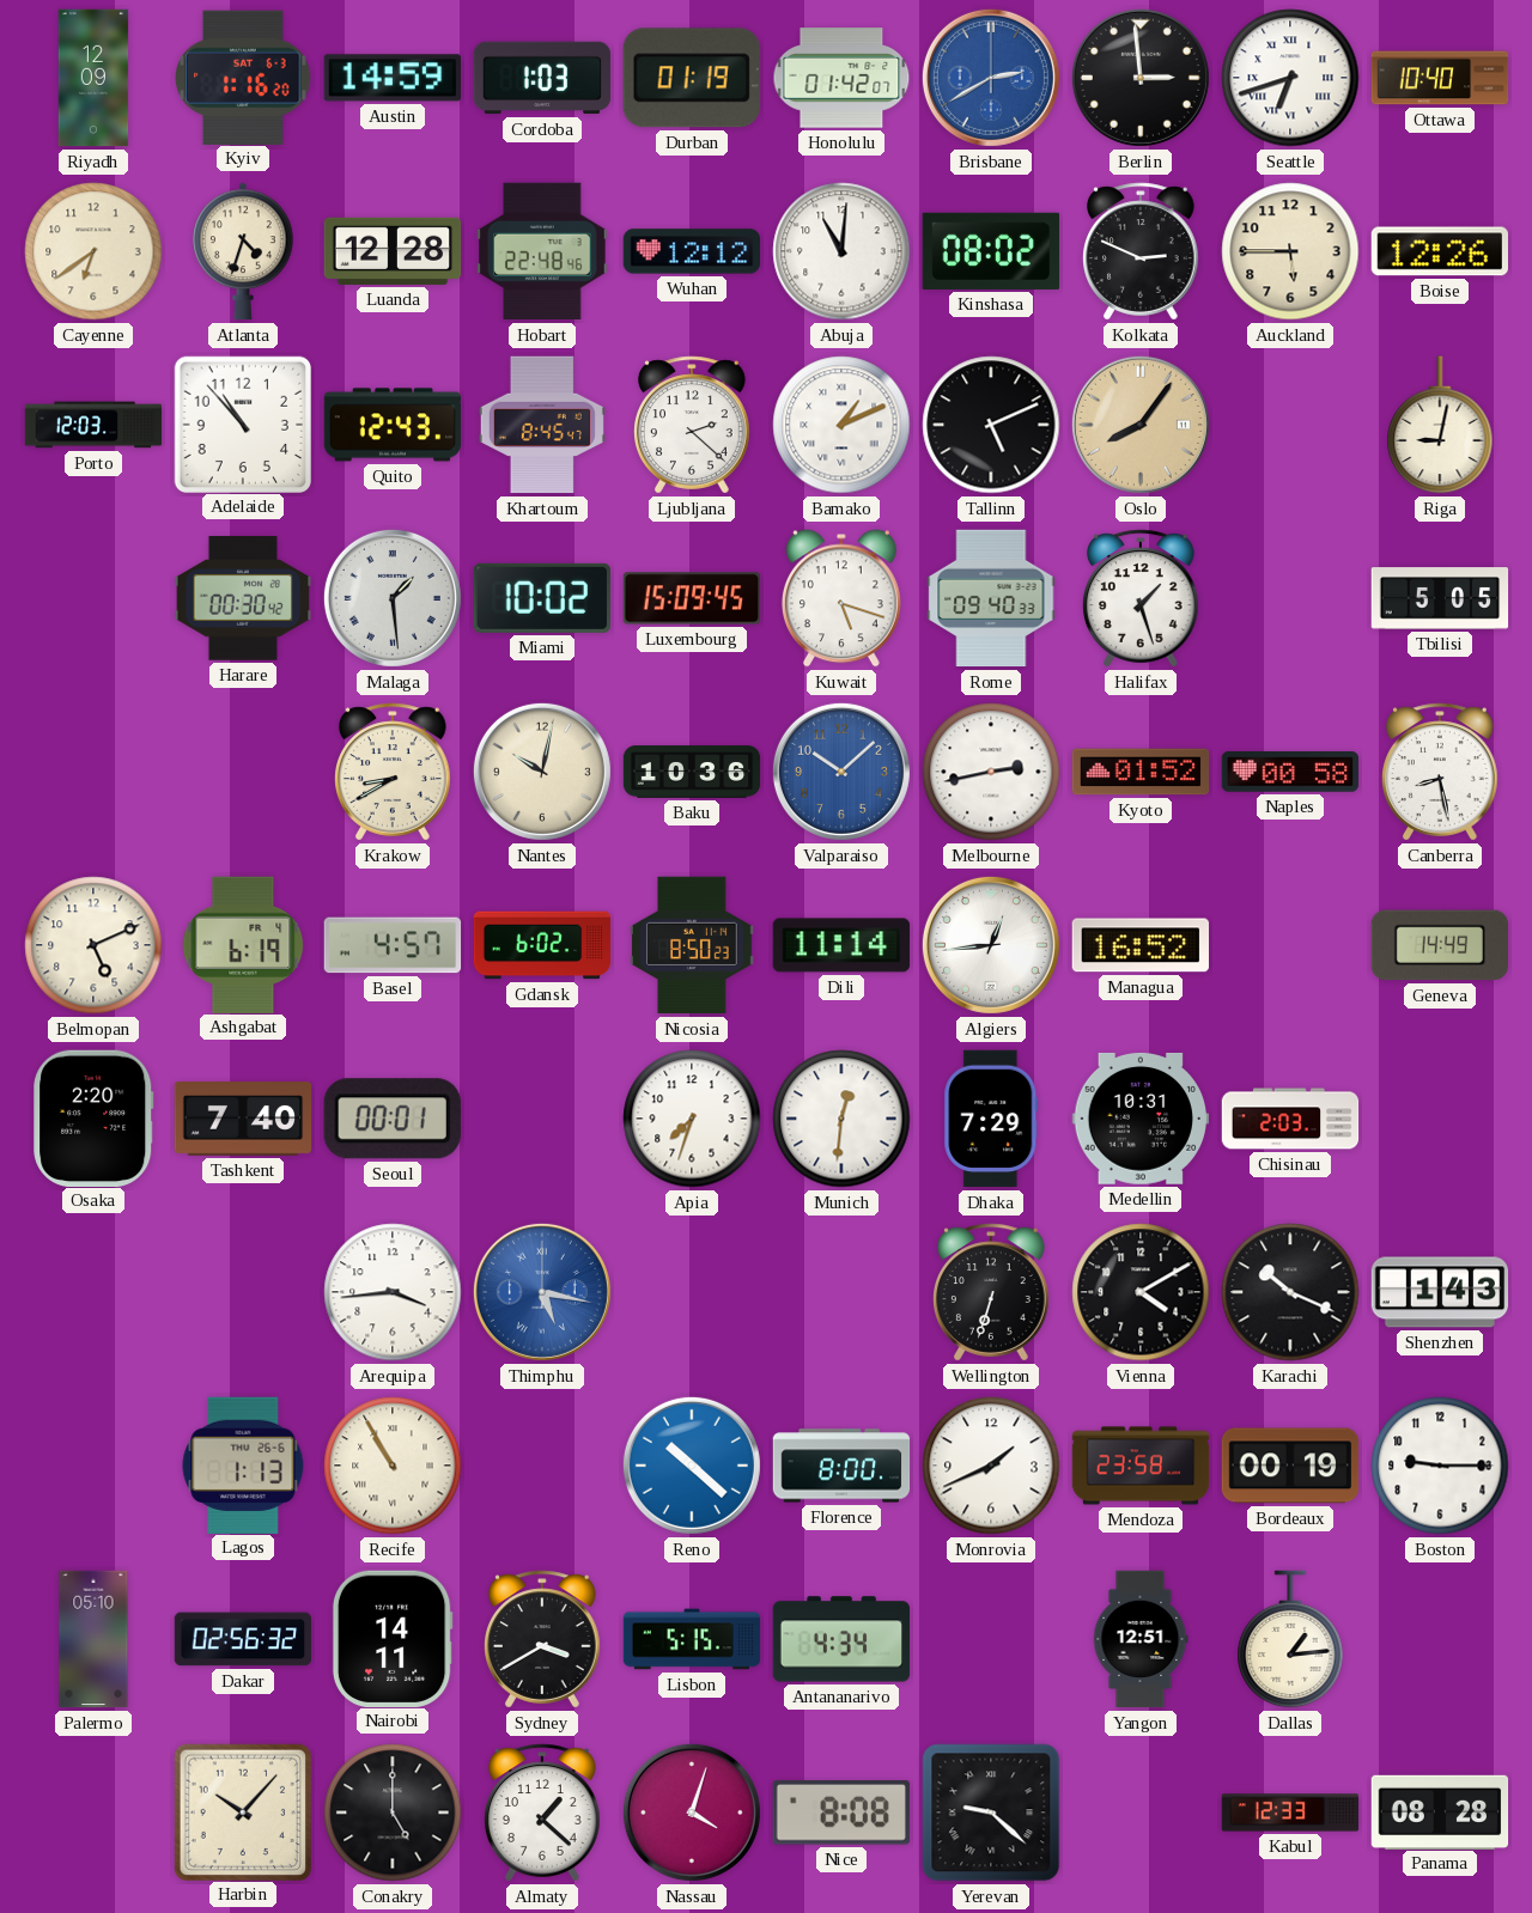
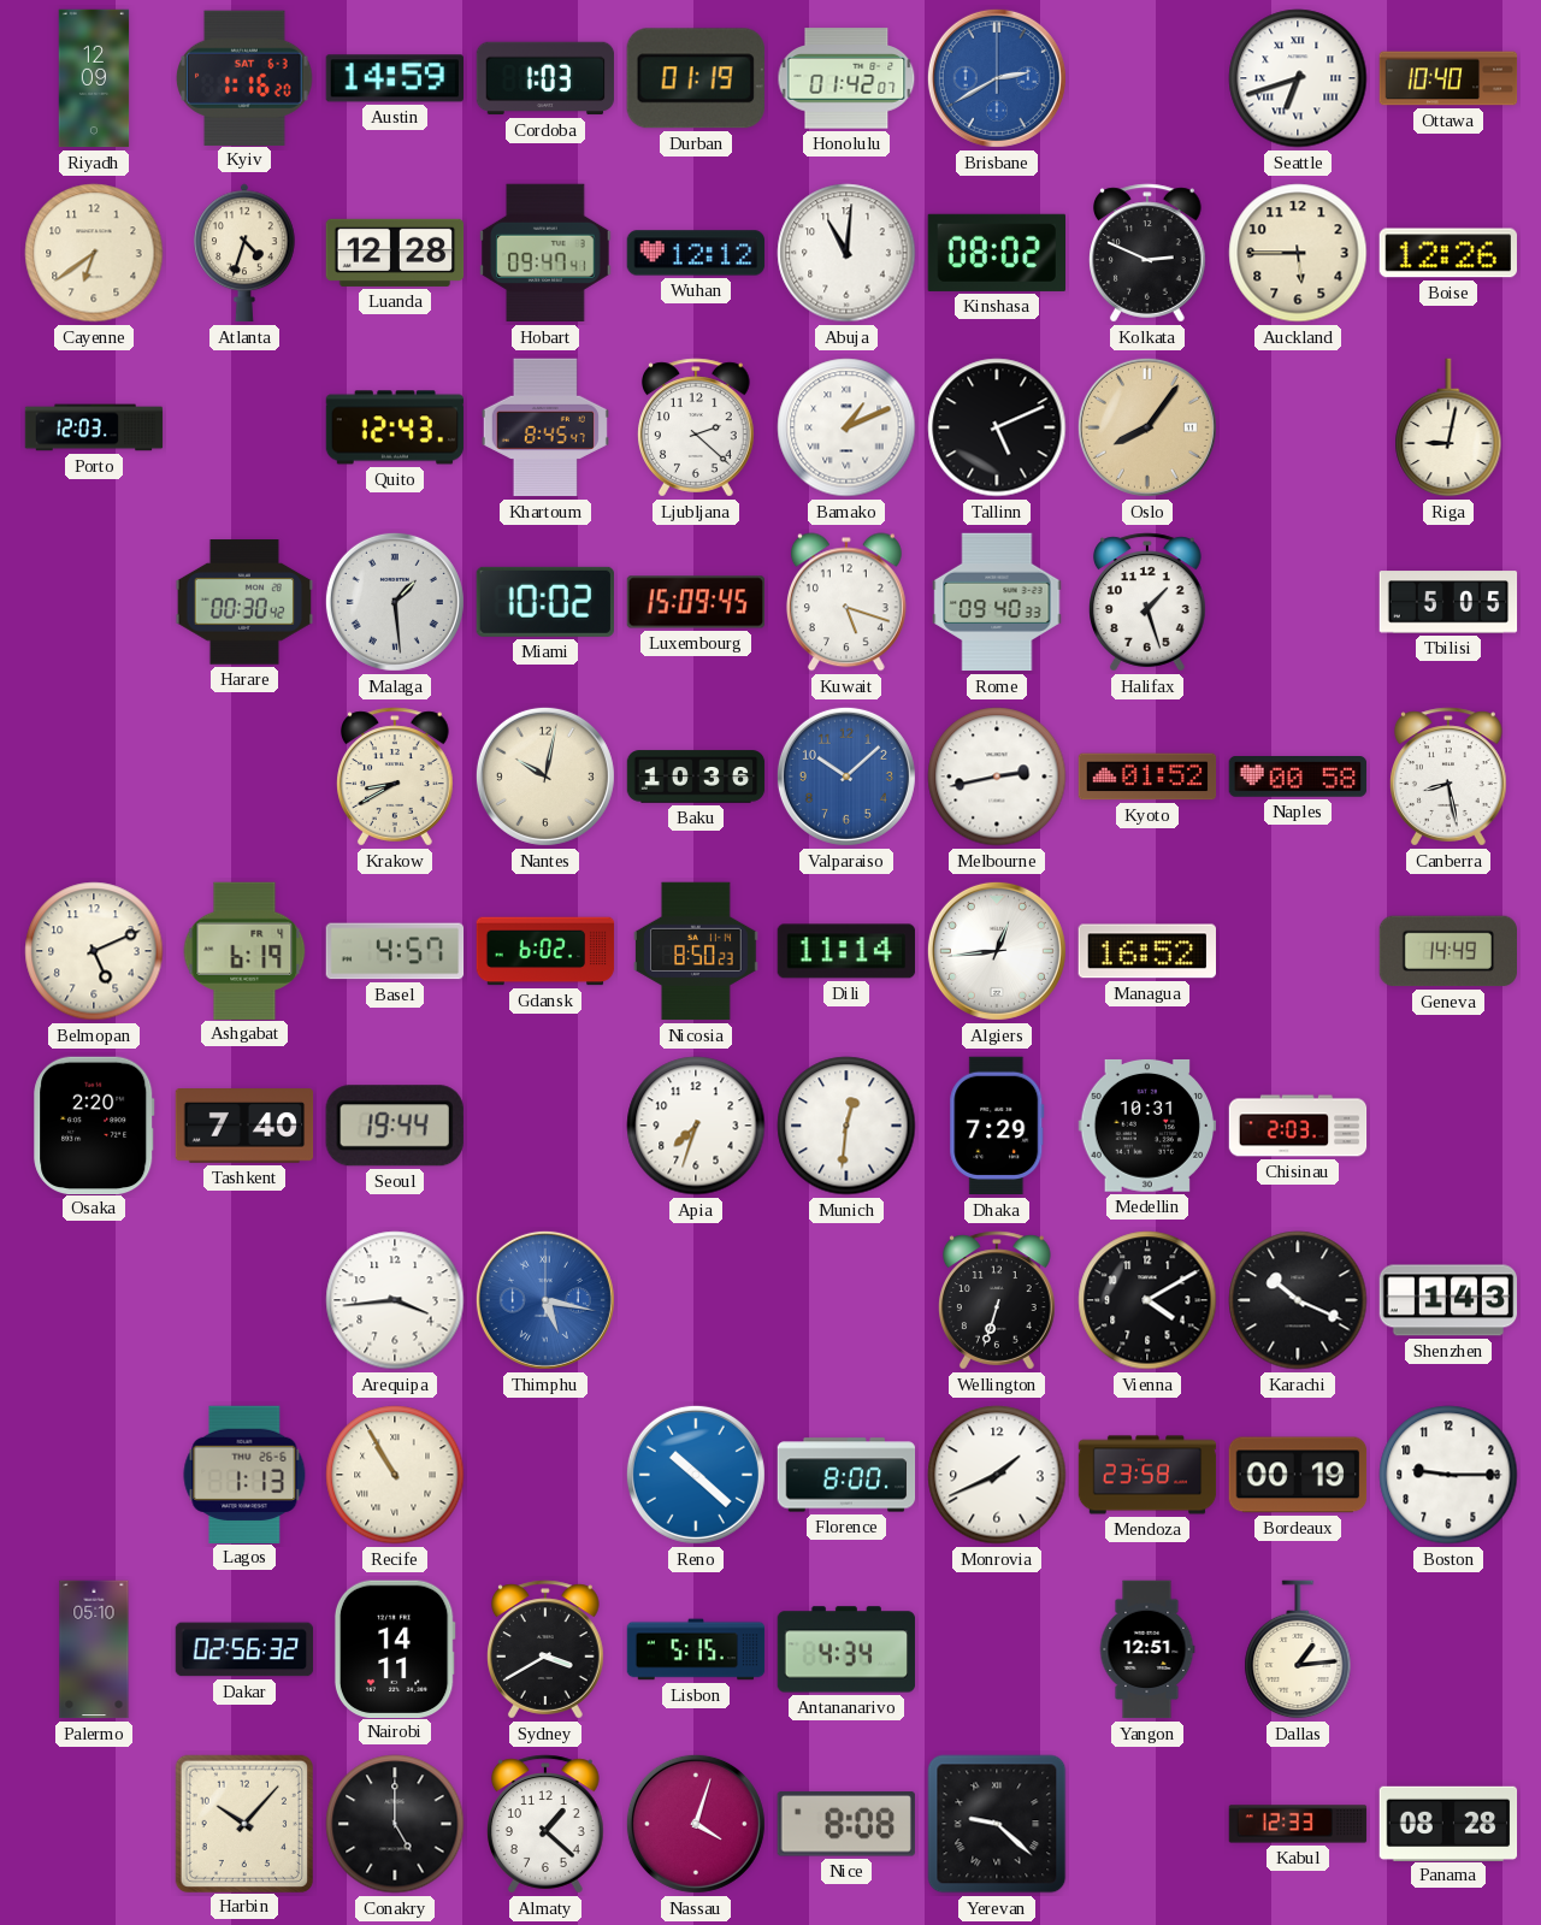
Berlin: 2:59 -> none (1141, 78)
Hobart: 22:48 -> 09:47 (545, 253)
Adelaide: 10:53 -> none (242, 424)
Seoul: 00:01 -> 19:44 (395, 1126)
